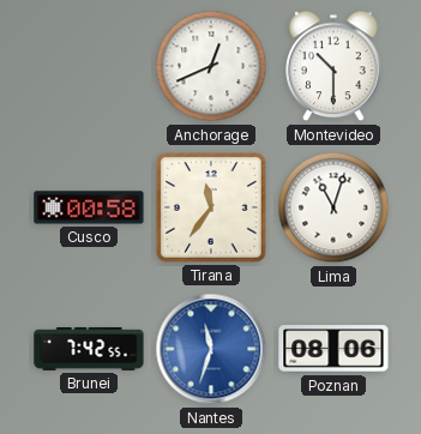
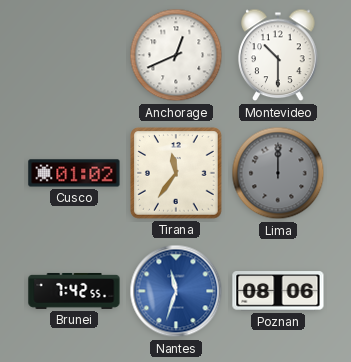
Cusco: 00:58 -> 01:02 (74, 173)
Lima: 11:03 -> 12:00 (278, 173)
Lima dial: white -> grey (278, 173)
